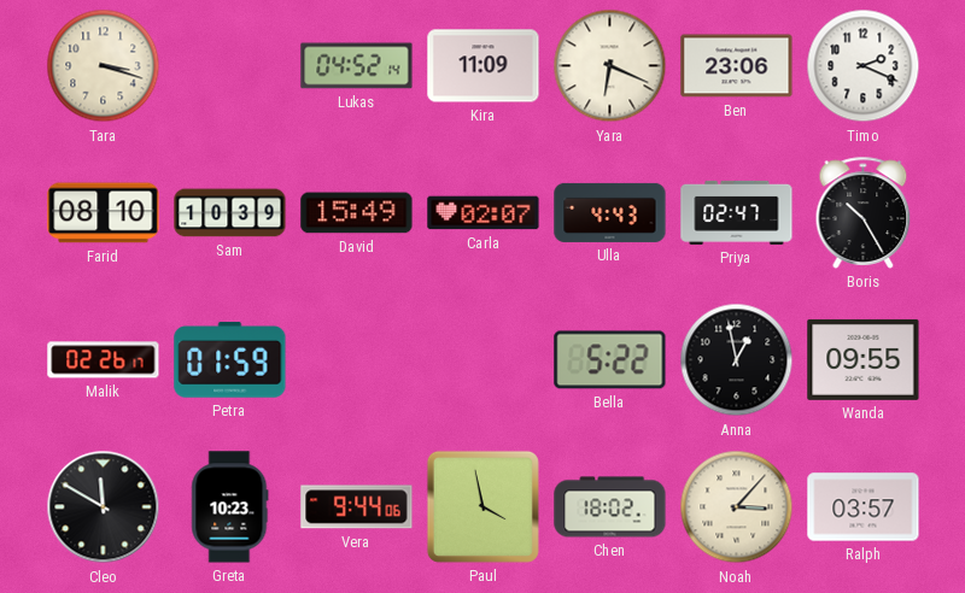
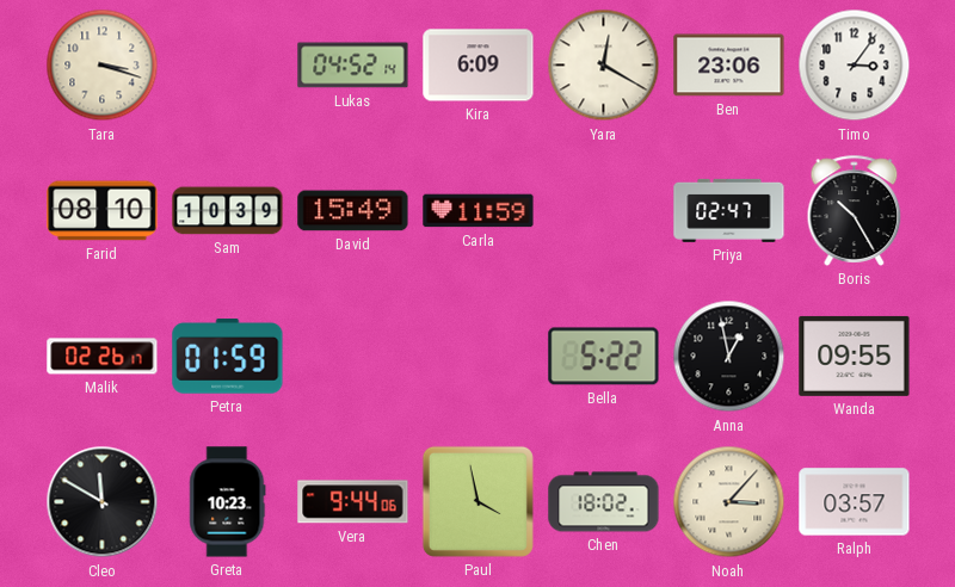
Kira: 11:09 -> 6:09 (479, 66)
Yara: 6:19 -> 12:20 (604, 66)
Timo: 2:19 -> 3:06 (855, 66)
Carla: 02:07 -> 11:59 (479, 211)
Ulla: 4:43 -> none (610, 212)
